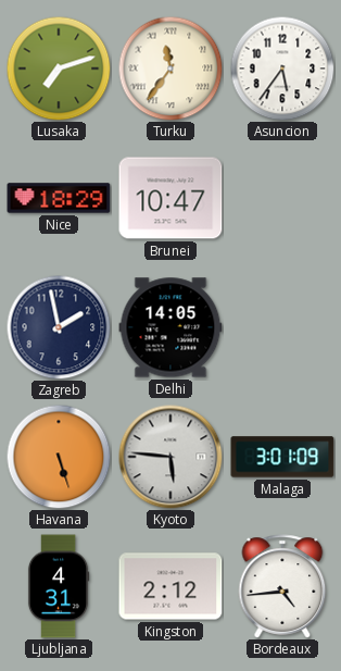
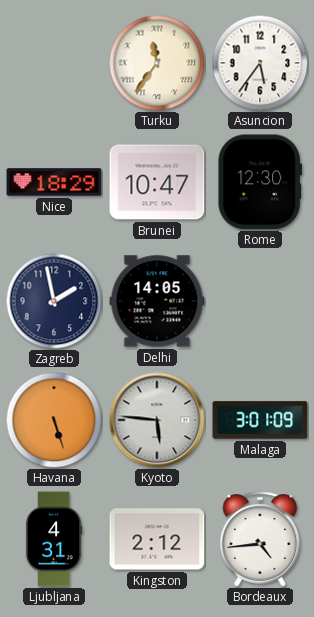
Lusaka: 7:12 -> none (59, 69)
Rome: none -> 12:30 (260, 182)
